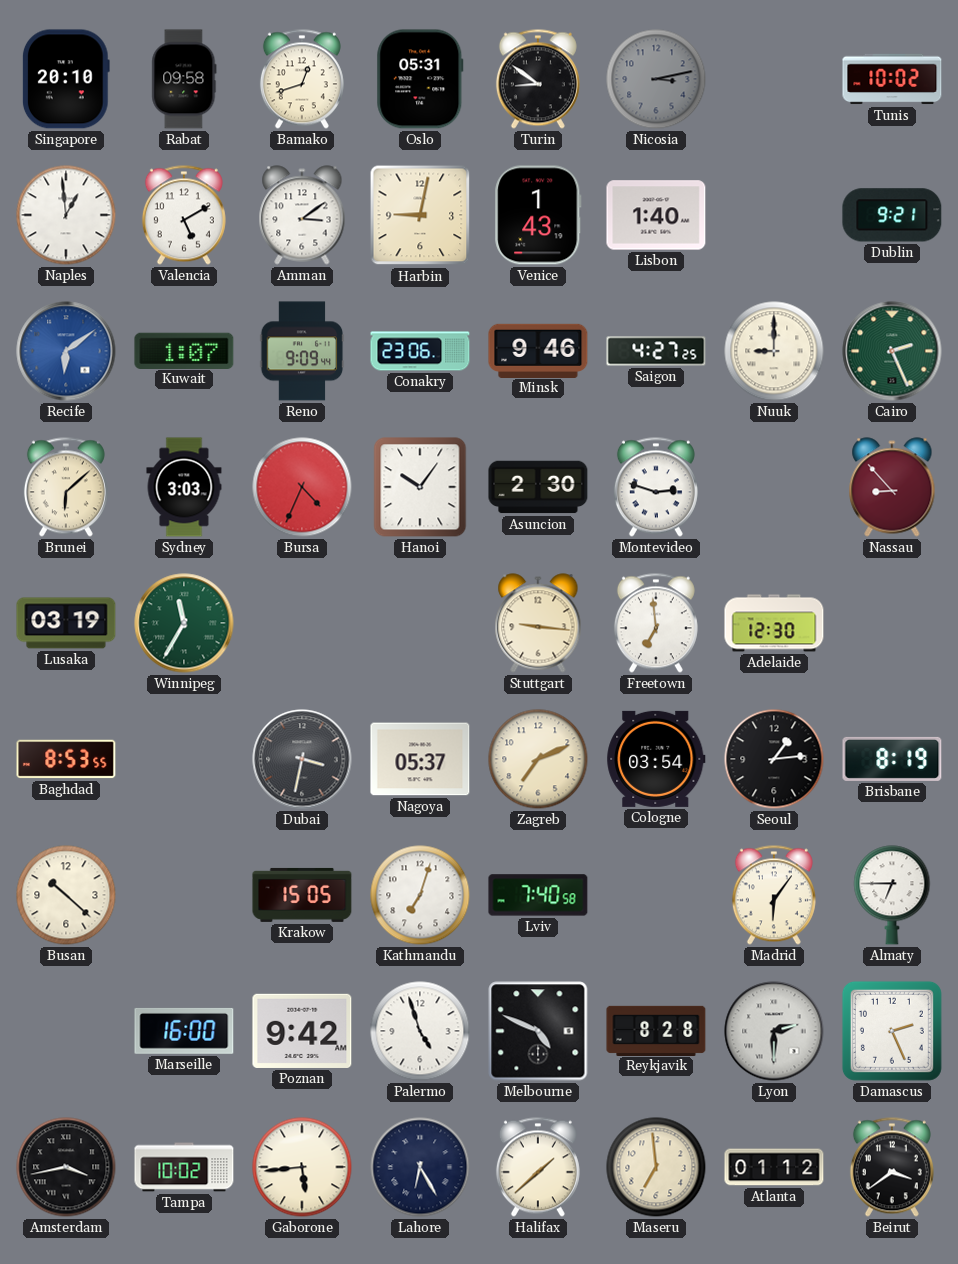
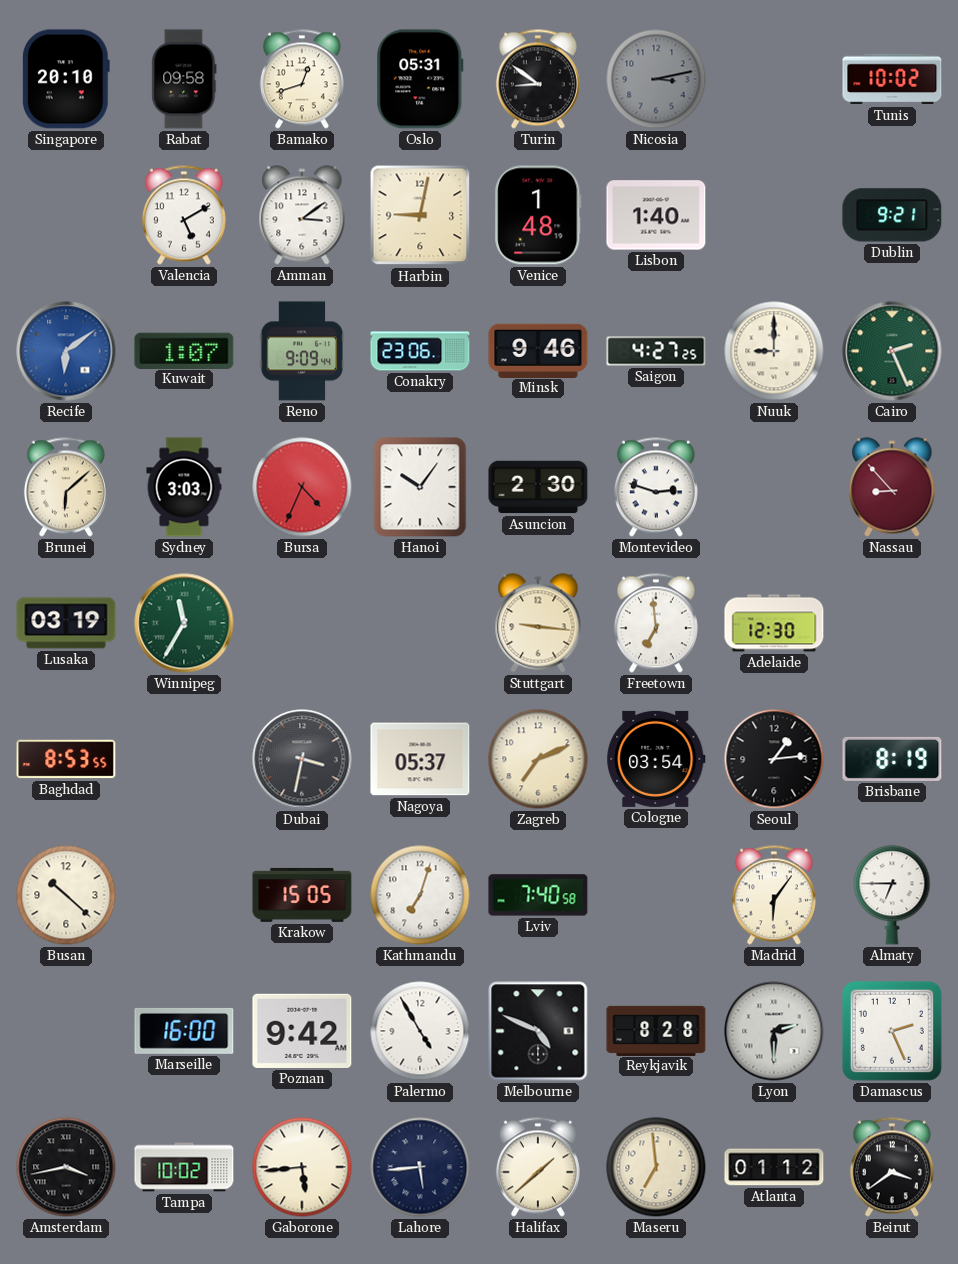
Naples: 12:59 -> none (66, 215)
Venice: 1:43 -> 1:48 (538, 215)
Palermo: 4:57 -> 4:55 (420, 1031)
Lahore: 6:25 -> 5:44 (420, 1167)
